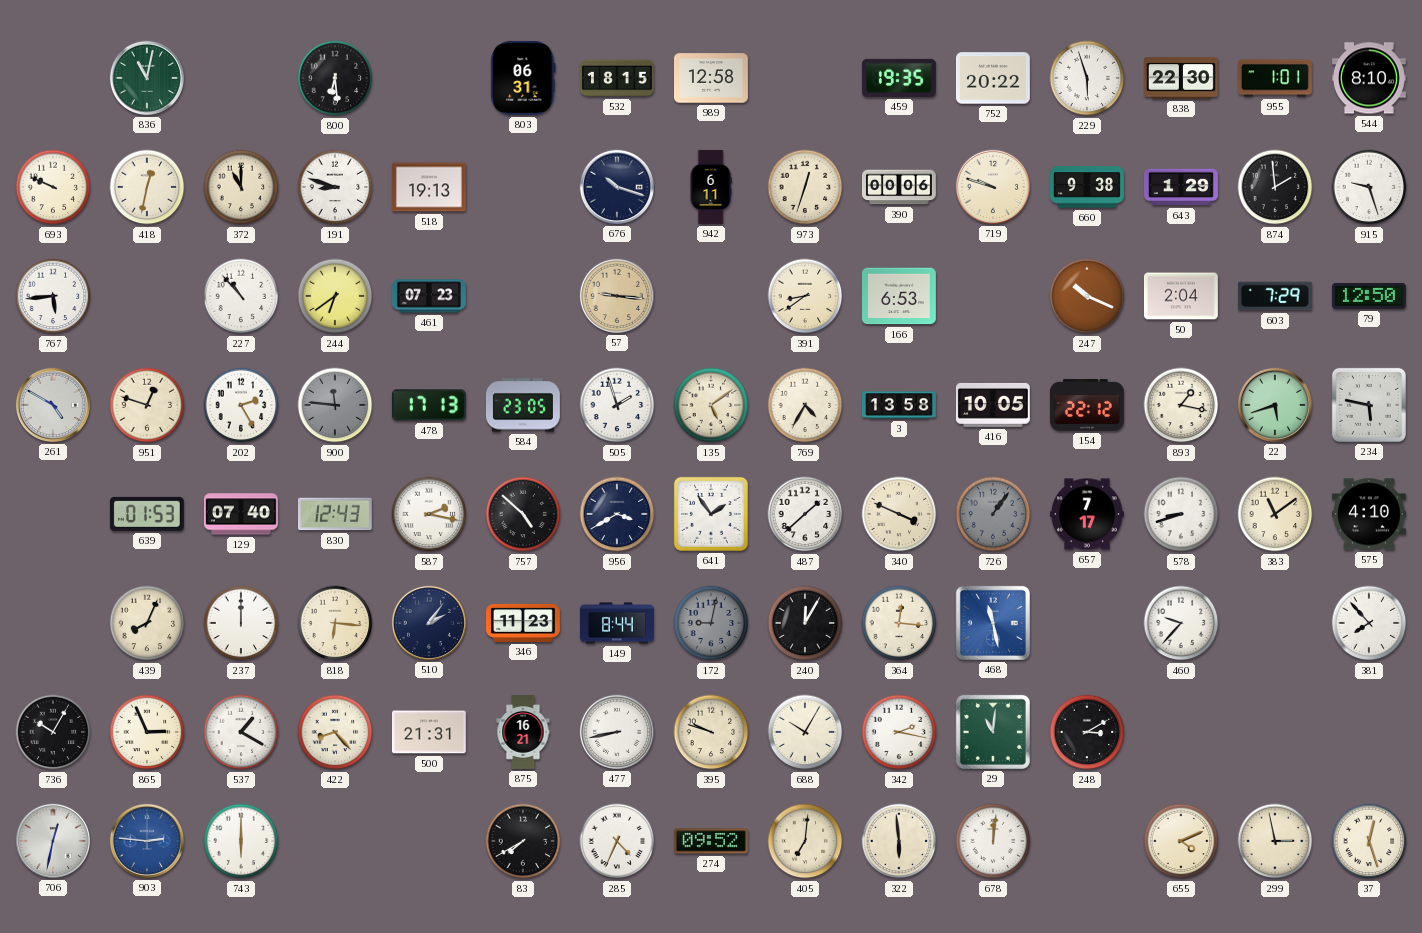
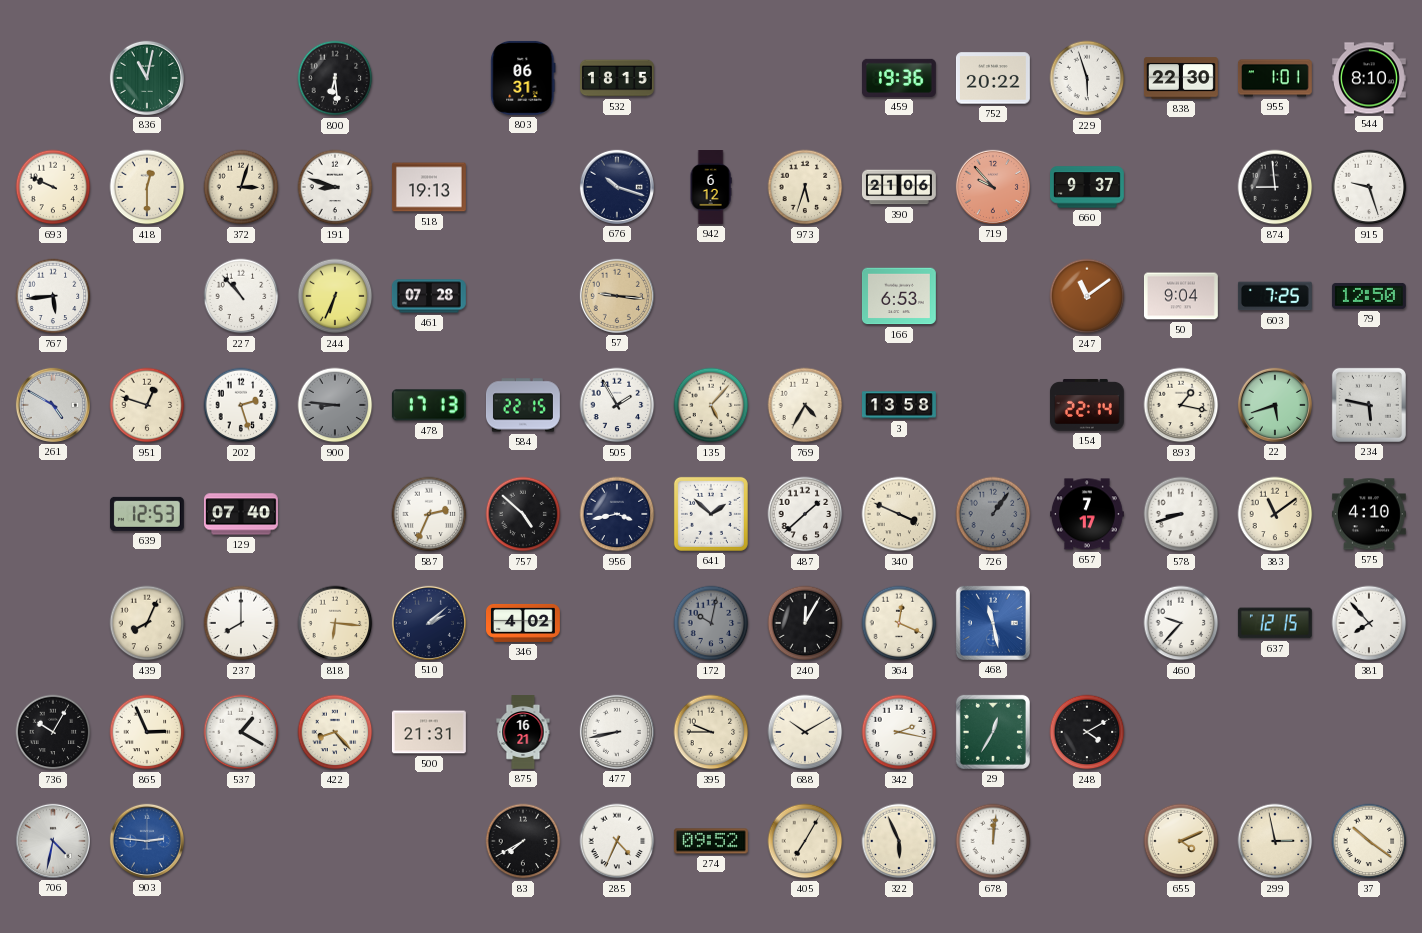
989: 12:58 -> none (712, 78)
459: 19:35 -> 19:36 (899, 78)
418: 12:32 -> 12:30 (147, 187)
372: 11:00 -> 3:03 (241, 187)
942: 6:11 -> 6:12 (711, 188)
973: 12:33 -> 5:33 (805, 187)
390: 00:06 -> 21:06 (899, 187)
719: 9:48 -> 9:53 (993, 187)
719 dial: cream -> salmon (993, 187)
660: 9:38 -> 9:37 (1088, 187)
643: 1:29 -> none (1182, 187)
874: 1:59 -> 8:59 (1275, 187)
244: 6:39 -> 6:34 (335, 296)
461: 07:23 -> 07:28 (429, 296)
391: 8:39 -> none (805, 296)
247: 10:19 -> 11:09 (1087, 296)
50: 2:04 -> 9:04 (1181, 296)
603: 7:29 -> 7:25 (1275, 296)
202: 2:25 -> 2:27 (241, 405)
900: 11:46 -> 8:46 (335, 405)
584: 23:05 -> 22:15 (524, 405)
505: 1:57 -> 1:55 (617, 405)
135: 5:09 -> 5:07 (711, 405)
416: 10:05 -> none (993, 405)
154: 22:12 -> 22:14 (1087, 405)
639: 01:53 -> 12:53 (147, 514)
830: 12:43 -> none (335, 514)
587: 2:17 -> 2:34 (429, 514)
956: 3:40 -> 3:43 (617, 514)
641: 1:54 -> 1:52 (711, 514)
237: 12:00 -> 8:00 (241, 623)
510: 2:06 -> 2:08 (429, 623)
346: 11:23 -> 4:02 (524, 623)
149: 8:44 -> none (618, 623)
172: 9:02 -> 10:02 (711, 623)
364: 12:16 -> 12:19 (899, 623)
637: none -> 12:15 (1275, 623)
395: 9:48 -> 9:45 (711, 732)
688: 10:05 -> 10:10 (805, 732)
29: 11:01 -> 12:35 (993, 732)
248: 3:10 -> 4:10 (1087, 732)
706: 12:32 -> 4:32 (53, 841)
743: 6:00 -> none (241, 841)
405: 7:01 -> 7:05 (805, 841)
322: 5:59 -> 5:56 (899, 841)
37: 12:27 -> 10:21 (1369, 841)
